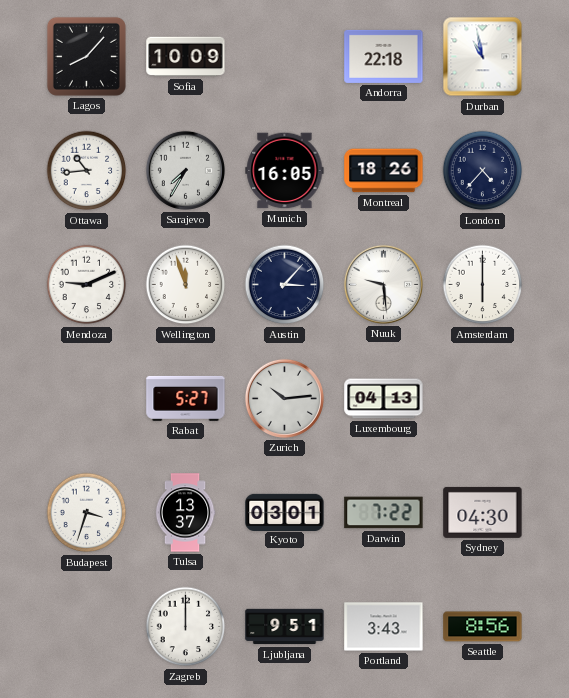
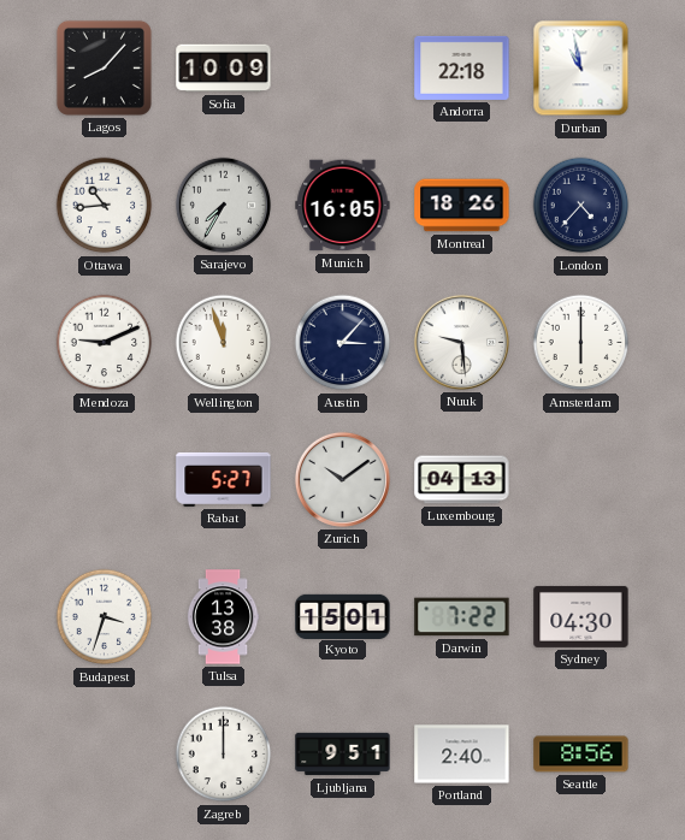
Zurich: 10:14 -> 10:09 (342, 479)
Tulsa: 13:37 -> 13:38 (223, 617)
Kyoto: 03:01 -> 15:01 (343, 616)
Portland: 3:43 -> 2:40 (462, 755)
